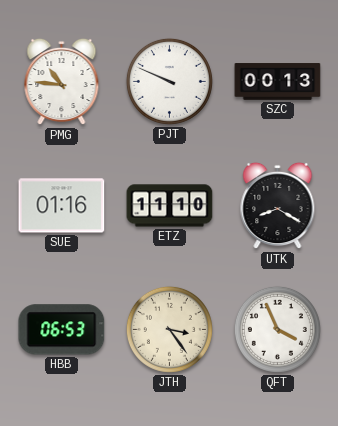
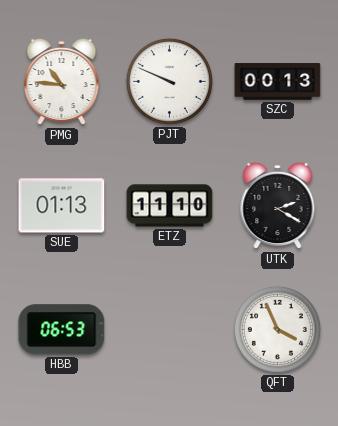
SUE: 01:16 -> 01:13 (62, 206)
UTK: 8:20 -> 2:20 (278, 206)
JTH: 3:24 -> none (169, 329)
